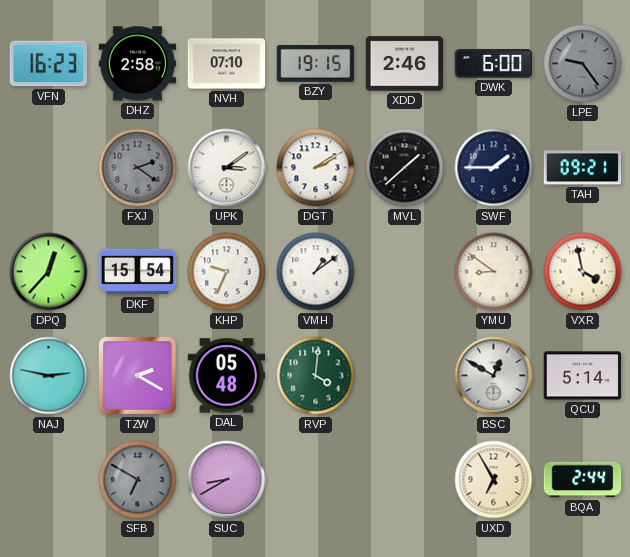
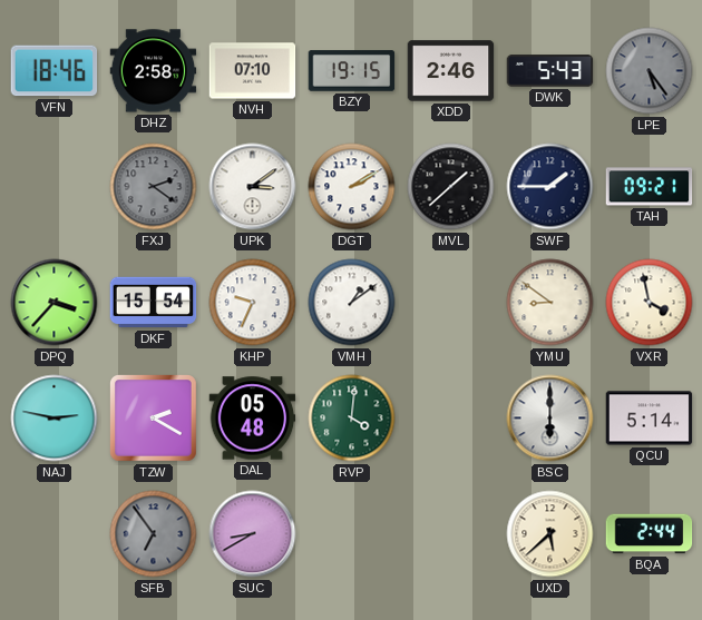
VFN: 16:23 -> 18:46 (55, 71)
DWK: 6:00 -> 5:43 (550, 71)
LPE: 9:24 -> 5:24 (650, 71)
DPQ: 12:37 -> 3:37 (55, 303)
BSC: 12:50 -> 6:00 (550, 419)
SFB: 6:50 -> 6:54 (154, 534)
UXD: 6:55 -> 5:38 (550, 534)
